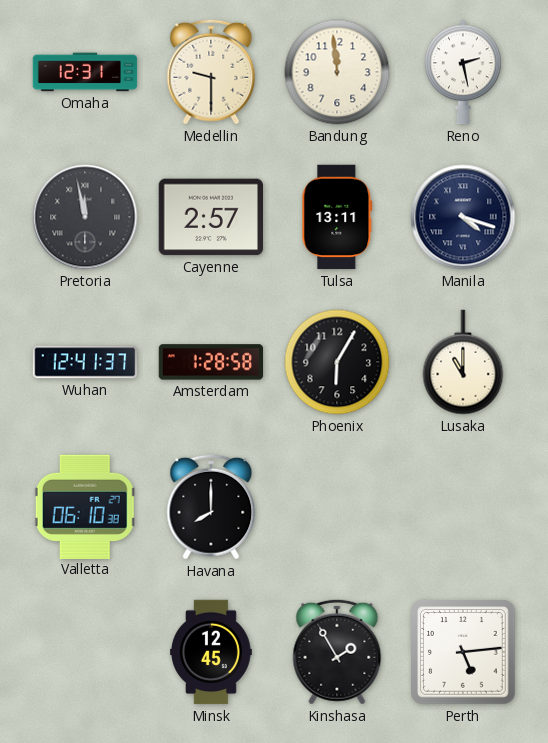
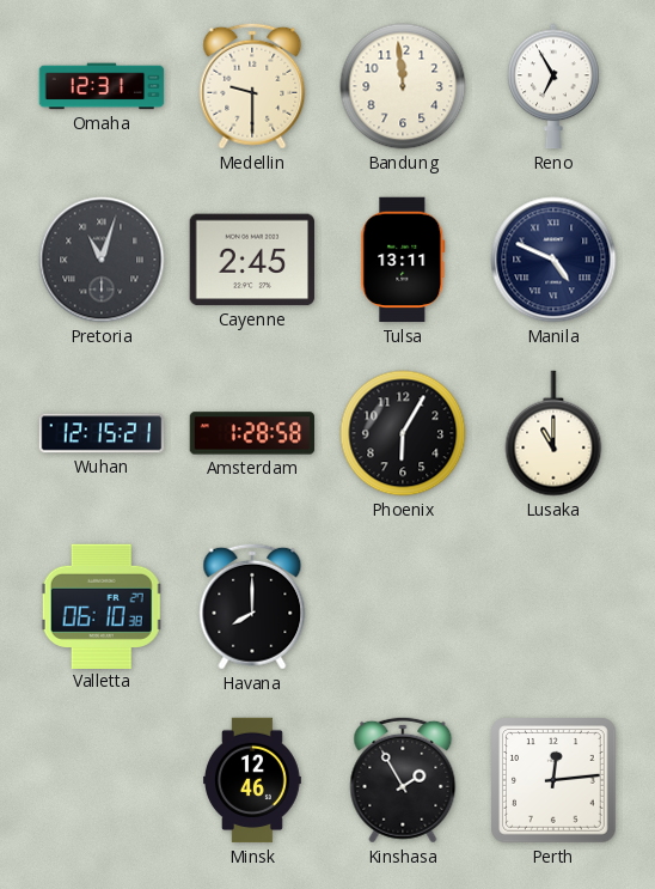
Reno: 2:28 -> 6:55 (553, 86)
Pretoria: 11:58 -> 11:03 (102, 260)
Cayenne: 2:57 -> 2:45 (251, 260)
Manila: 4:18 -> 4:49 (553, 260)
Wuhan: 12:41 -> 12:15 (102, 433)
Minsk: 12:45 -> 12:46 (253, 780)
Perth: 5:14 -> 12:14 (553, 780)
